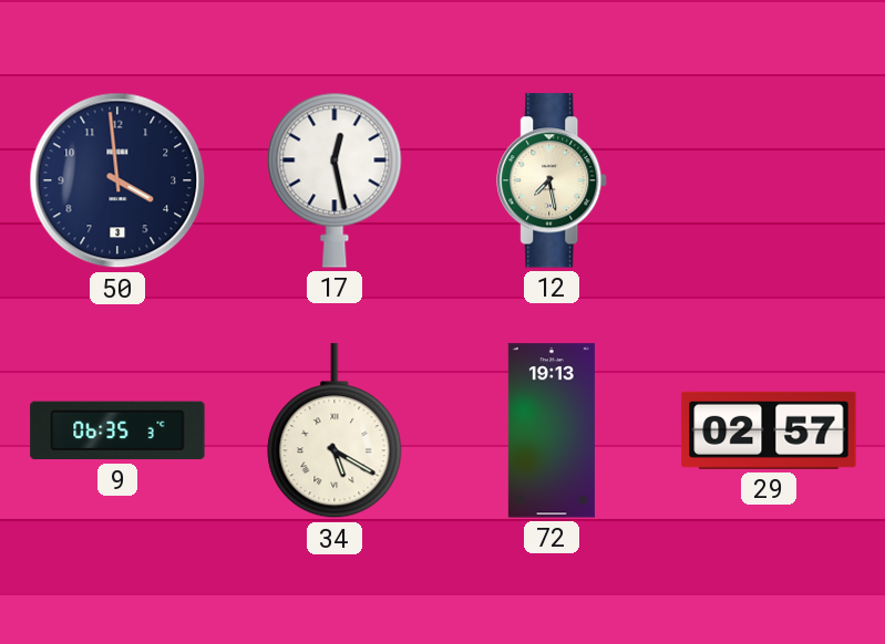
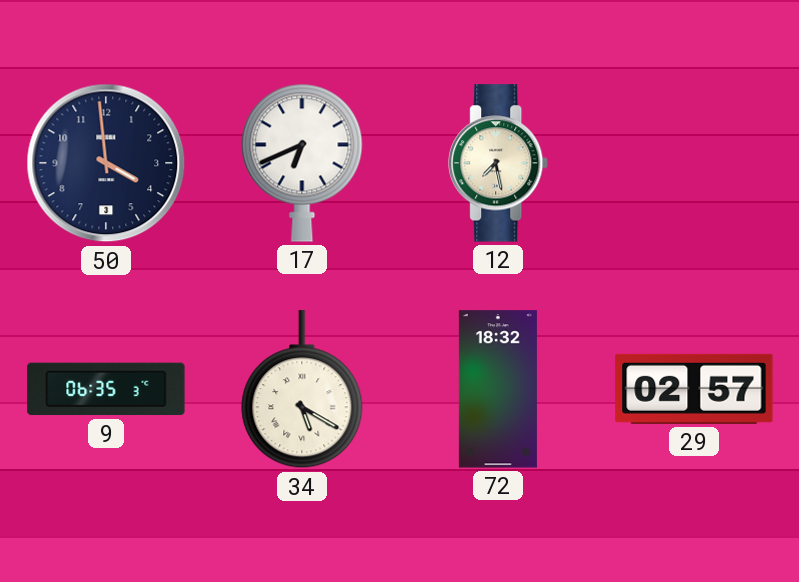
17: 12:28 -> 6:41 (302, 163)
72: 19:13 -> 18:32 (498, 389)
